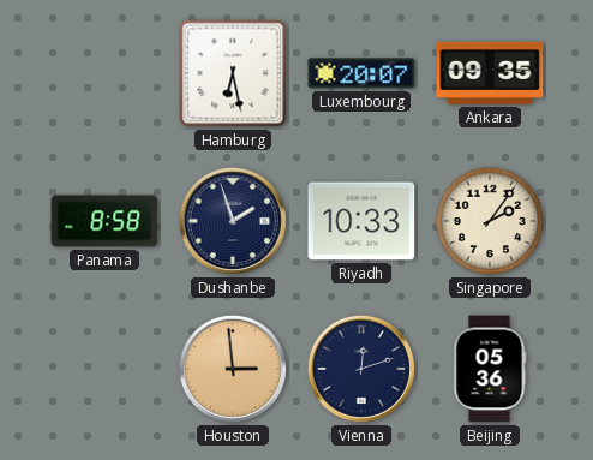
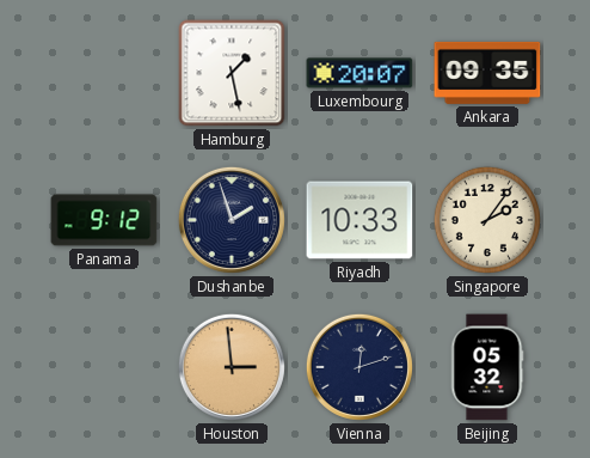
Hamburg: 6:28 -> 1:28 (232, 73)
Panama: 8:58 -> 9:12 (104, 220)
Beijing: 05:36 -> 05:32 (487, 367)
